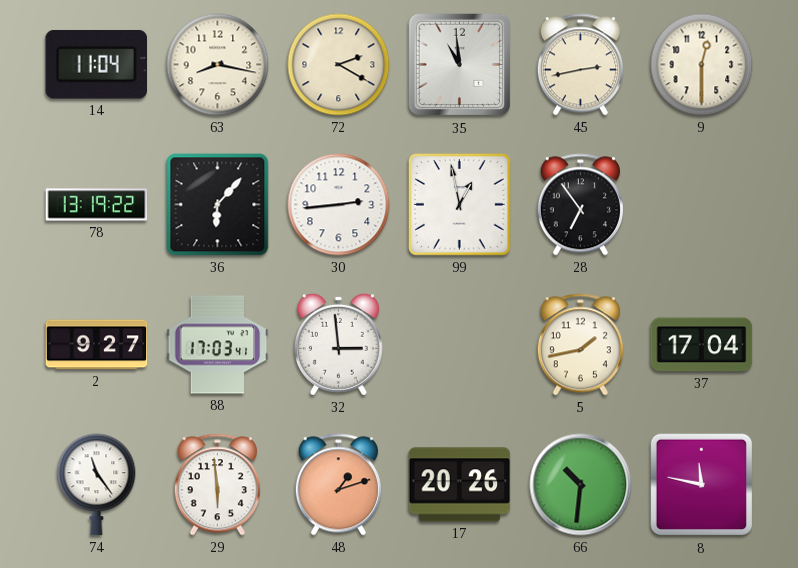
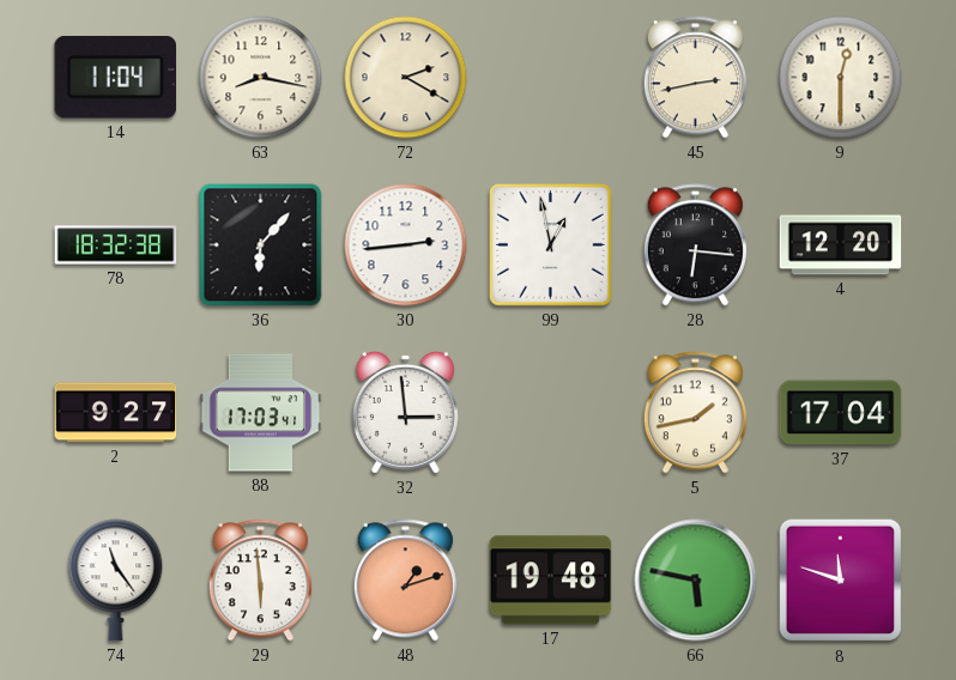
35: 10:59 -> none (460, 65)
78: 13:19 -> 18:32 (116, 245)
28: 6:54 -> 6:16 (695, 245)
4: none -> 12:20 (841, 245)
17: 20:26 -> 19:48 (551, 581)
66: 10:31 -> 5:47 (696, 581)
8: 11:47 -> 11:48 (841, 581)
